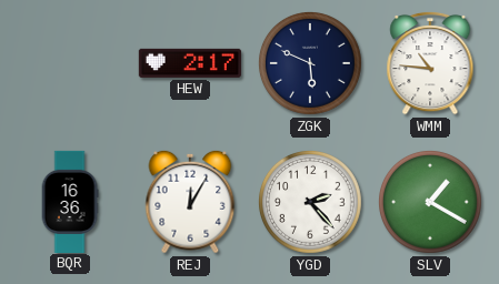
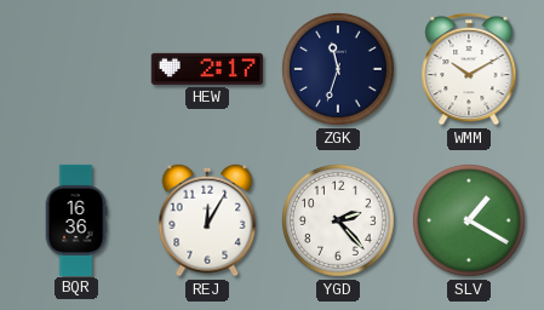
ZGK: 5:49 -> 11:33 (338, 69)
WMM: 10:46 -> 10:10 (469, 69)
